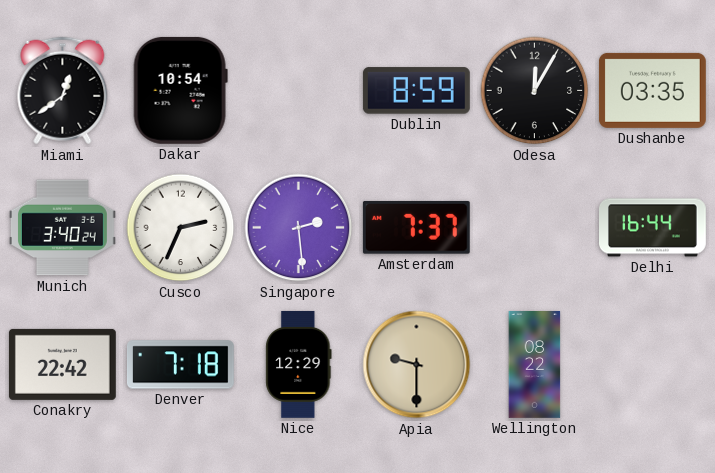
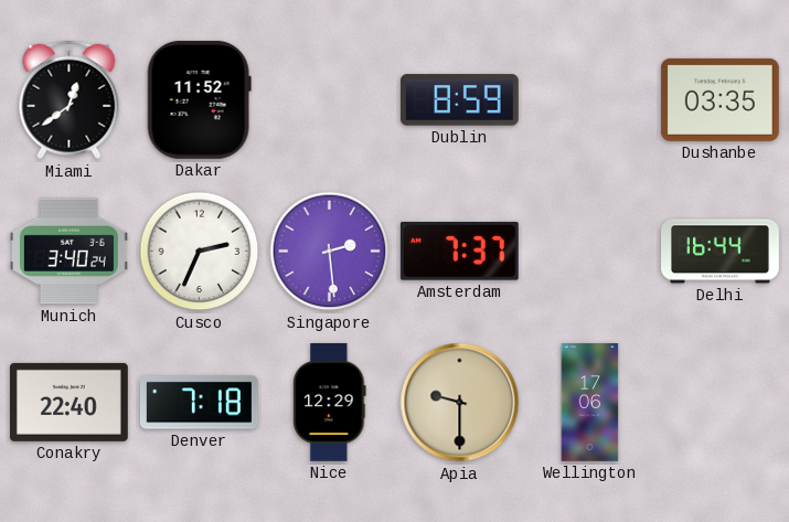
Dakar: 10:54 -> 11:52 (199, 99)
Odesa: 12:05 -> none (535, 91)
Conakry: 22:42 -> 22:40 (68, 402)
Wellington: 08:22 -> 17:06 (590, 403)
